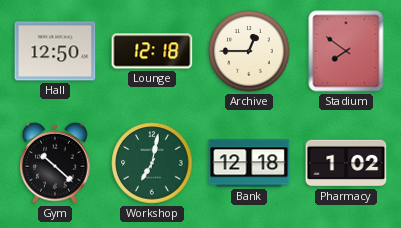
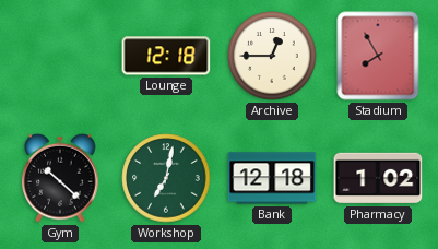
Hall: 12:50 -> none (55, 51)
Stadium: 7:51 -> 7:55 (378, 56)
